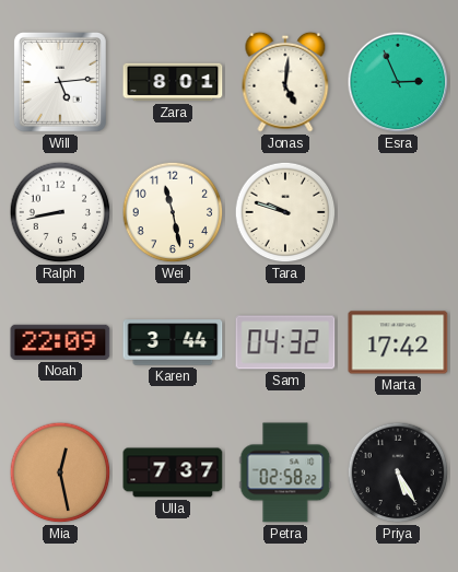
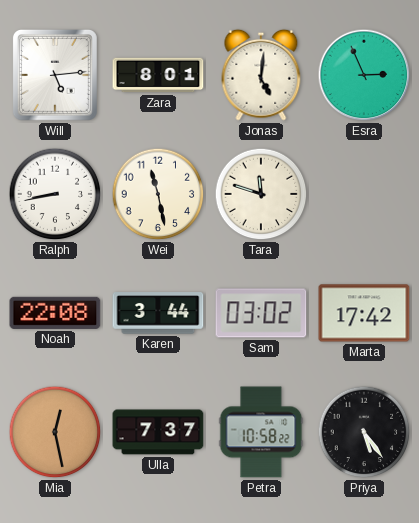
Tara: 9:48 -> 11:48 (261, 194)
Noah: 22:09 -> 22:08 (55, 313)
Sam: 04:32 -> 03:02 (261, 313)
Petra: 02:58 -> 10:58 (261, 432)
Priya: 5:25 -> 5:24 (364, 432)
